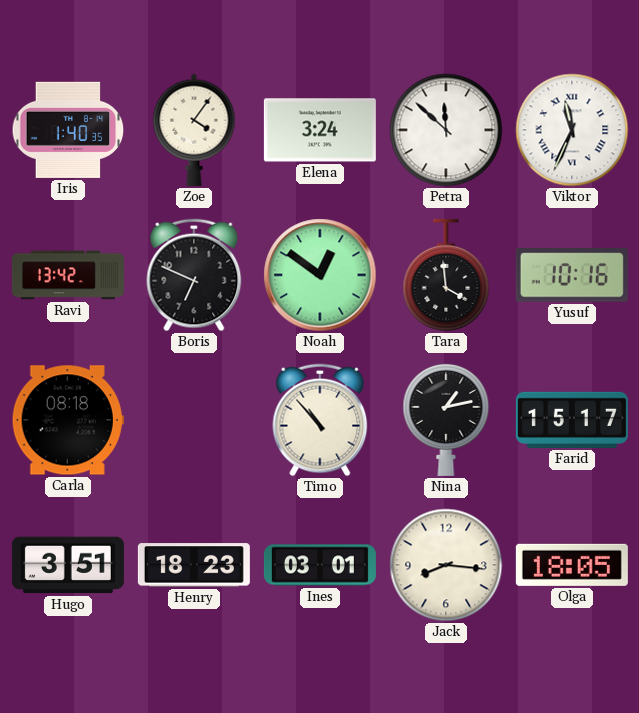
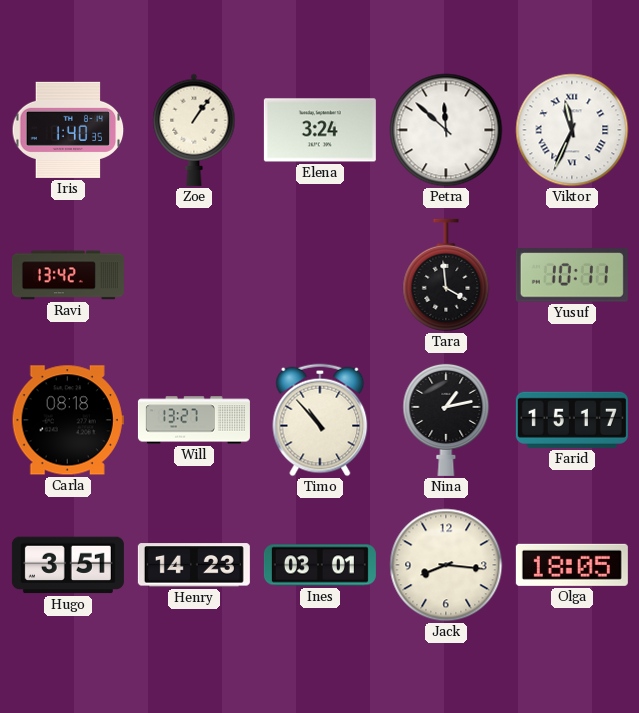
Zoe: 4:06 -> 1:06 (194, 130)
Boris: 6:49 -> none (194, 275)
Noah: 12:51 -> none (320, 275)
Yusuf: 10:16 -> 10:11 (572, 275)
Will: none -> 13:27 (194, 420)
Henry: 18:23 -> 14:23 (194, 565)
